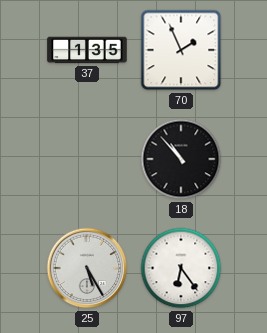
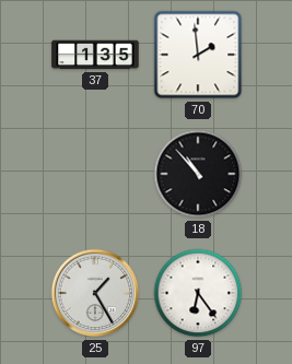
70: 1:56 -> 1:59 (198, 55)
25: 5:25 -> 1:25 (95, 293)
